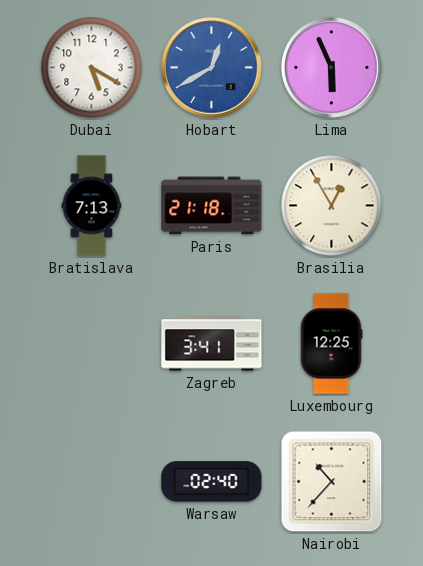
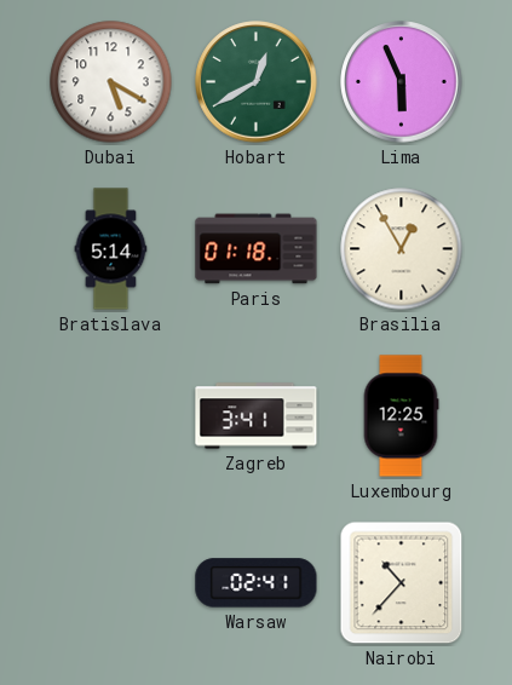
Hobart dial: blue -> green (257, 82)
Bratislava: 7:13 -> 5:14 (111, 249)
Paris: 21:18 -> 01:18 (257, 249)
Warsaw: 02:40 -> 02:41 (257, 583)
